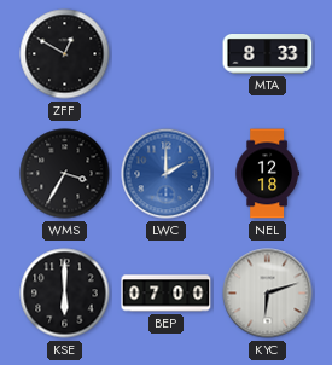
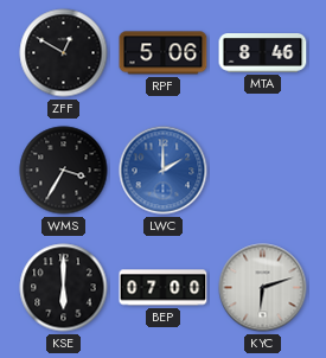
RPF: none -> 5:06 (164, 53)
MTA: 8:33 -> 8:46 (263, 53)
NEL: 12:18 -> none (267, 174)
